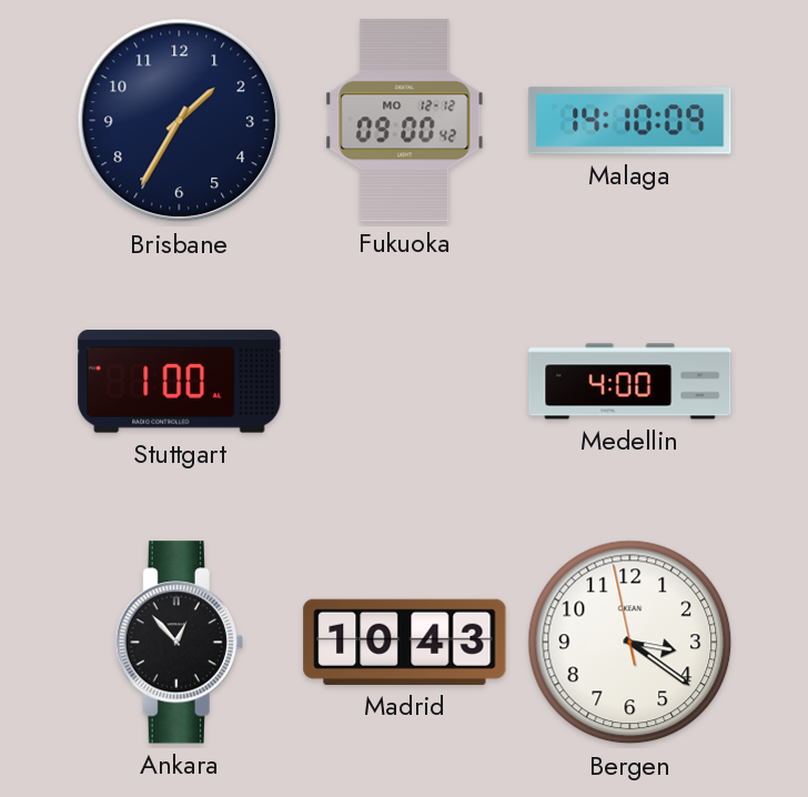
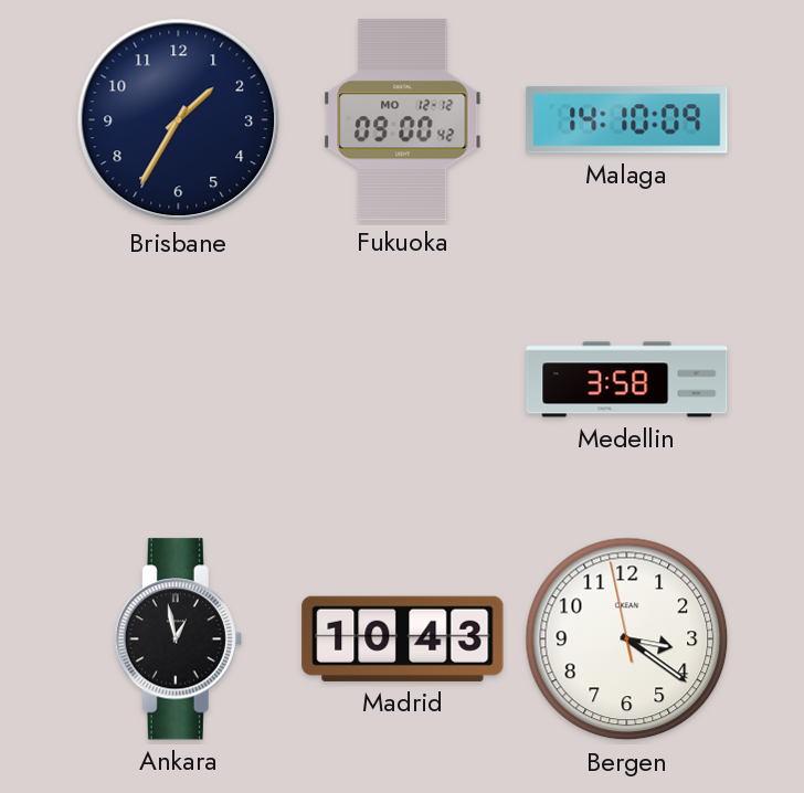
Stuttgart: 1:00 -> none (180, 382)
Medellin: 4:00 -> 3:58 (627, 380)
Ankara: 12:53 -> 12:58 (178, 639)
